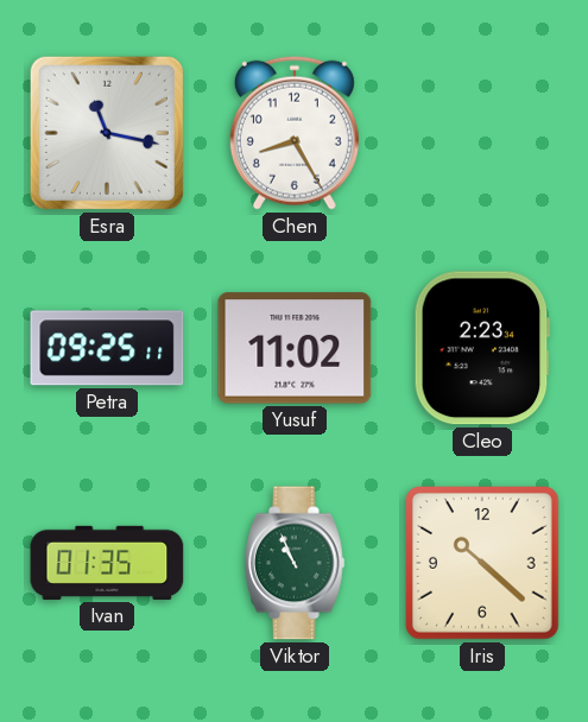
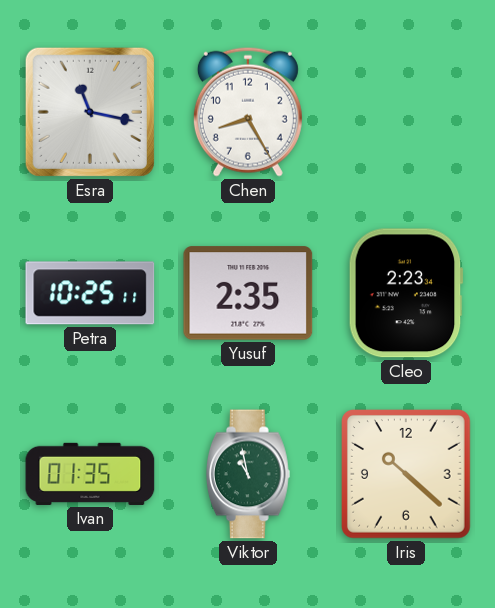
Petra: 09:25 -> 10:25 (90, 293)
Yusuf: 11:02 -> 2:35 (248, 293)
Viktor: 10:56 -> 10:58 (248, 474)
